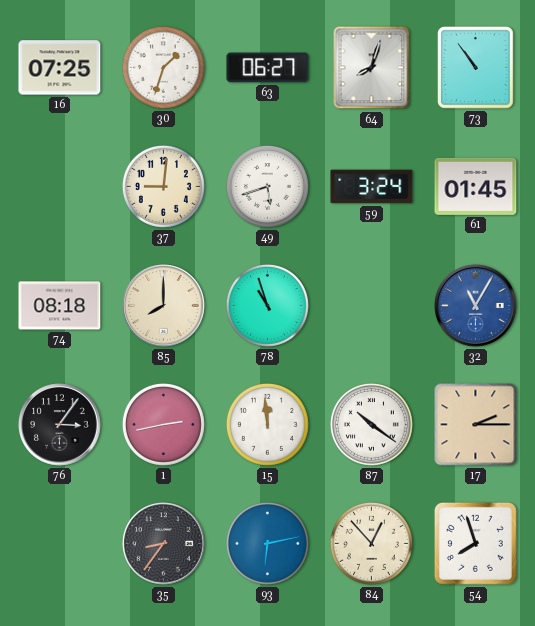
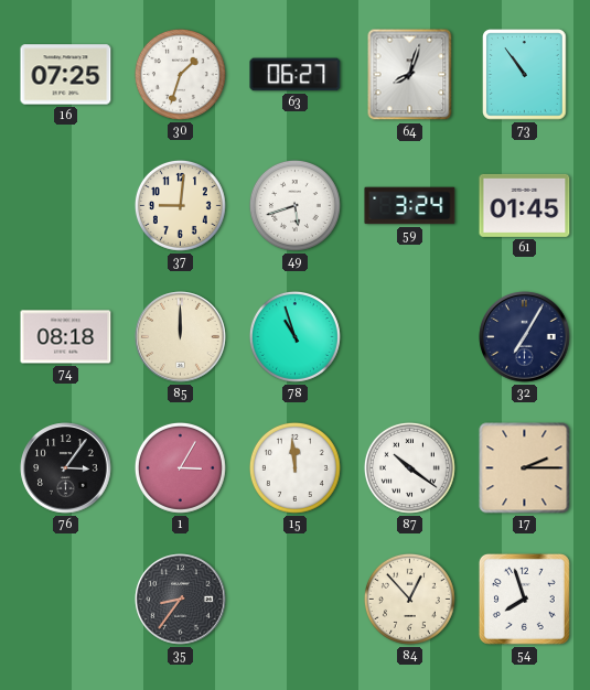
85: 8:00 -> 12:00 (181, 337)
32: 11:05 -> 7:05 (525, 337)
32 dial: blue -> navy (525, 337)
1: 2:43 -> 3:05 (180, 467)
93: 6:13 -> none (267, 543)
